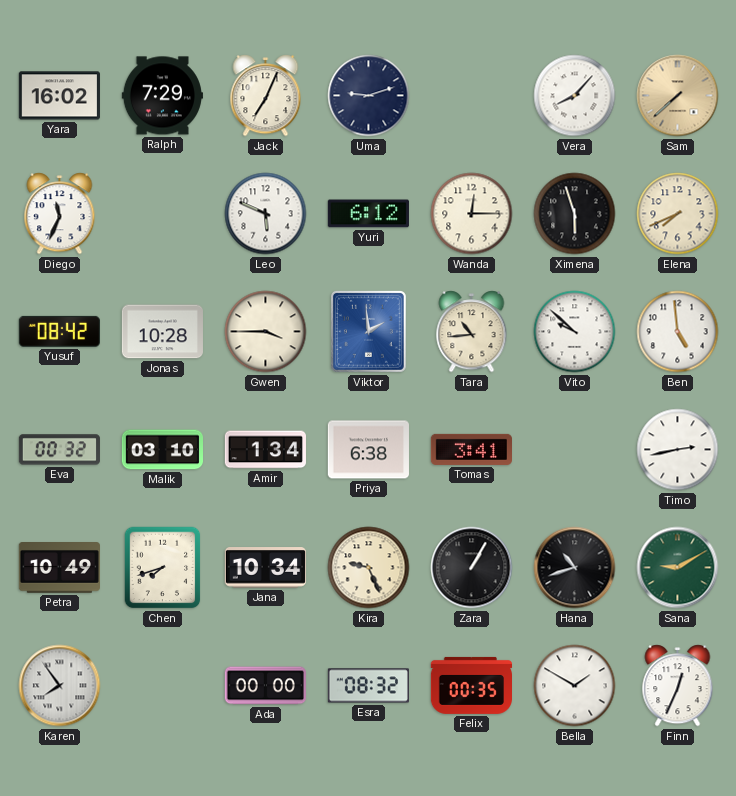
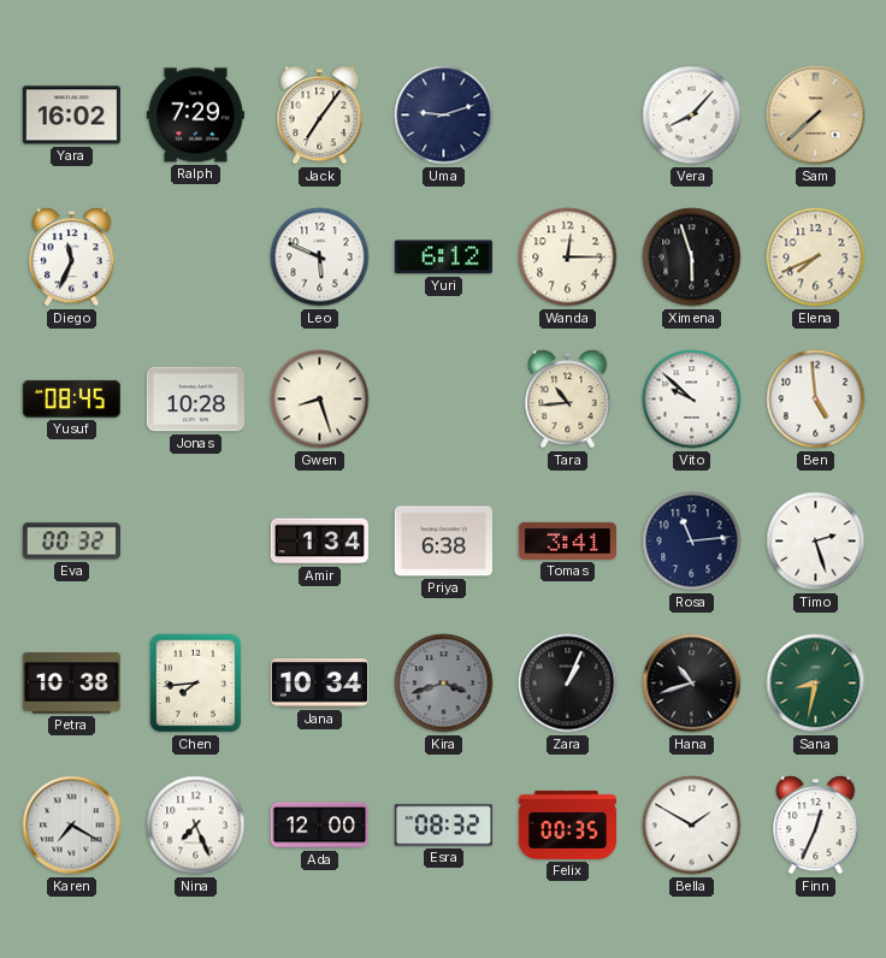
Jack: 7:04 -> 7:06 (320, 116)
Yusuf: 08:42 -> 08:45 (71, 398)
Gwen: 3:45 -> 8:27 (320, 400)
Viktor: 1:59 -> none (368, 331)
Malik: 03:10 -> none (162, 450)
Rosa: none -> 11:14 (692, 542)
Timo: 2:43 -> 2:27 (816, 542)
Petra: 10:49 -> 10:38 (71, 684)
Chen: 7:42 -> 7:44 (196, 684)
Kira: 9:26 -> 3:42 (444, 684)
Kira dial: cream -> grey (444, 684)
Zara: 1:05 -> 1:04 (568, 684)
Sana: 9:10 -> 8:32 (816, 684)
Karen: 7:54 -> 7:20 (72, 826)
Nina: none -> 7:26 (196, 826)
Ada: 00:00 -> 12:00 (319, 826)
